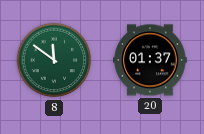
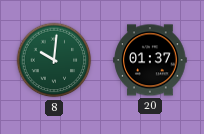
8: 11:51 -> 10:01 (54, 60)
